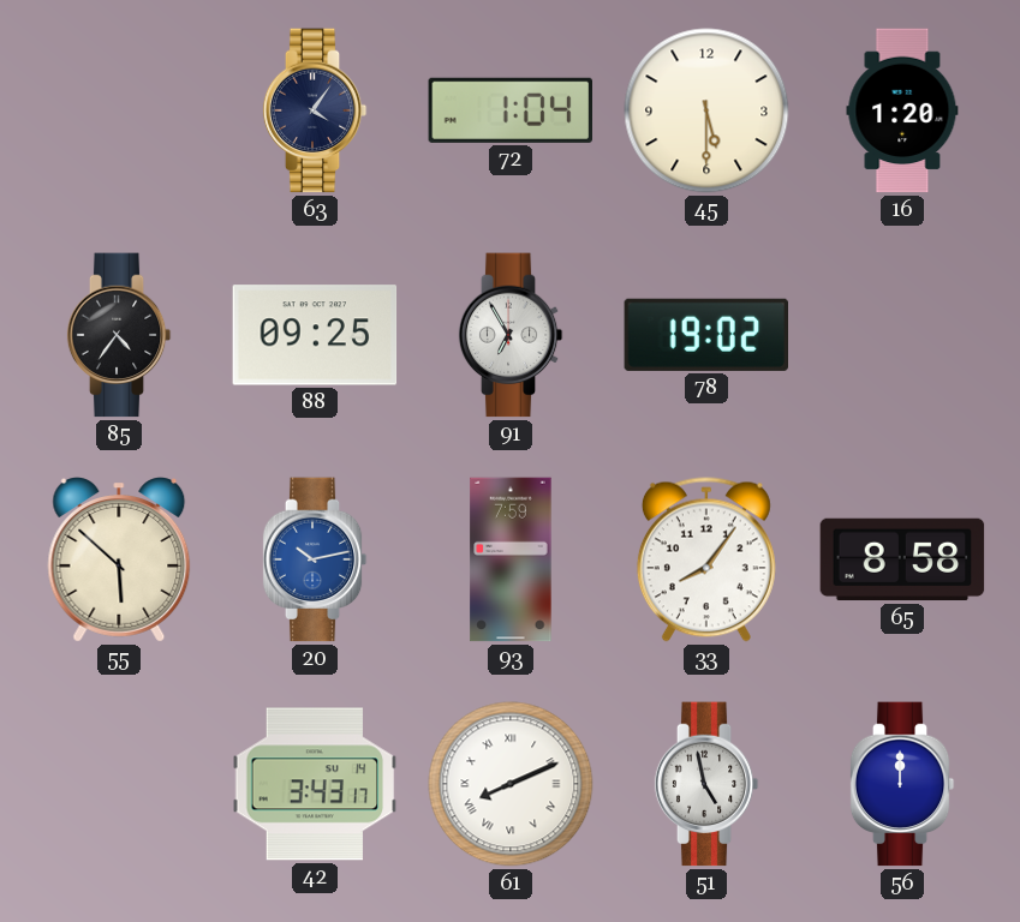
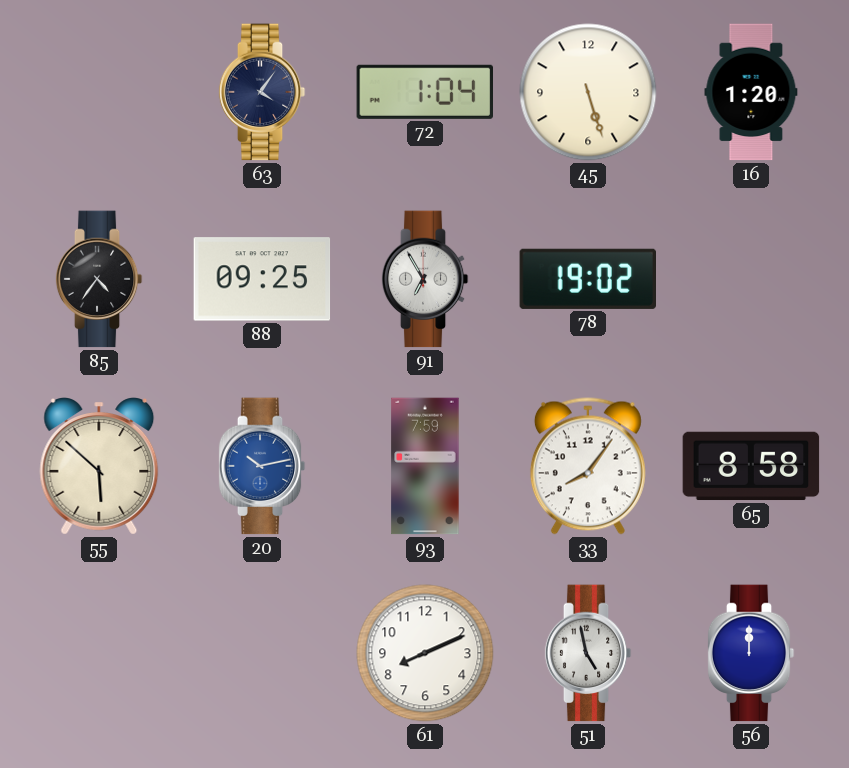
45: 5:30 -> 5:27 (588, 92)
42: 3:43 -> none (315, 784)
61 numerals: Roman -> Arabic (425, 653)
